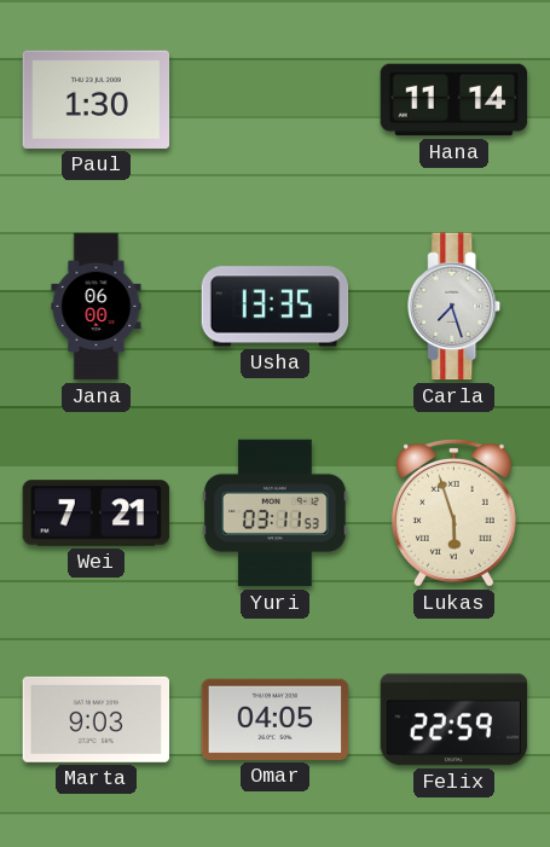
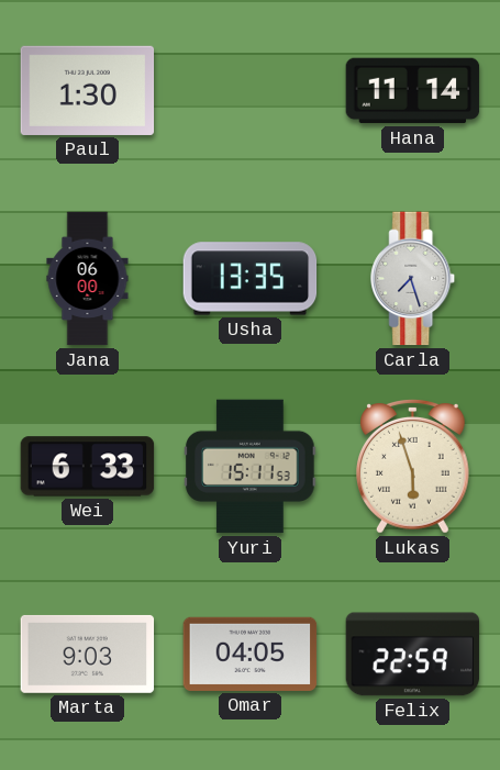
Wei: 7:21 -> 6:33 (88, 467)
Yuri: 03:11 -> 15:11 (251, 467)
